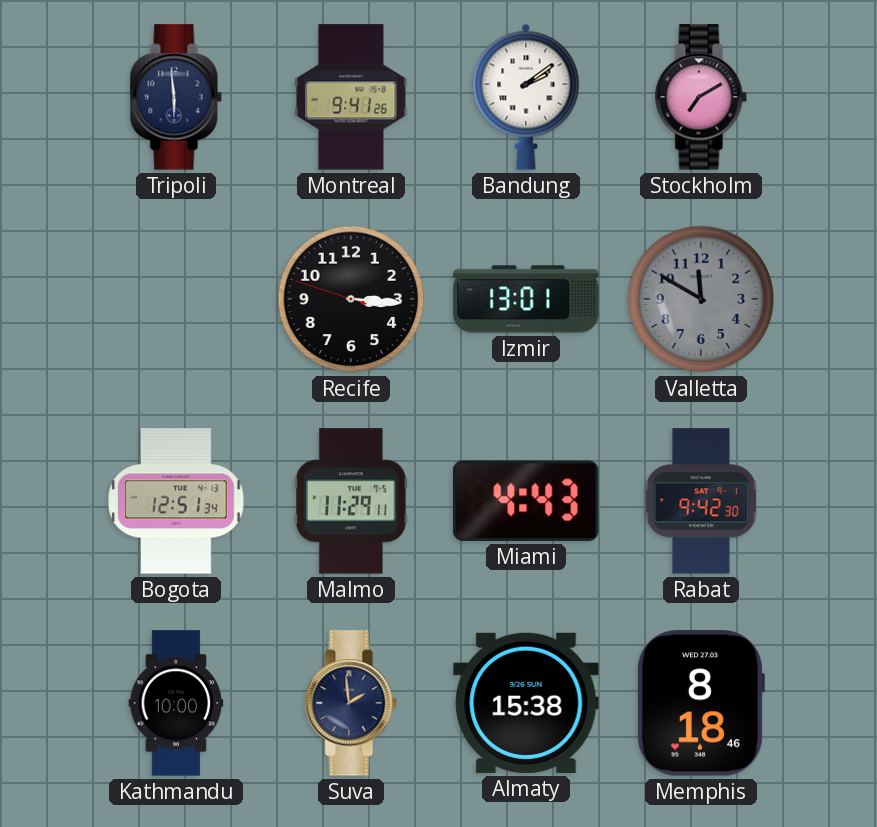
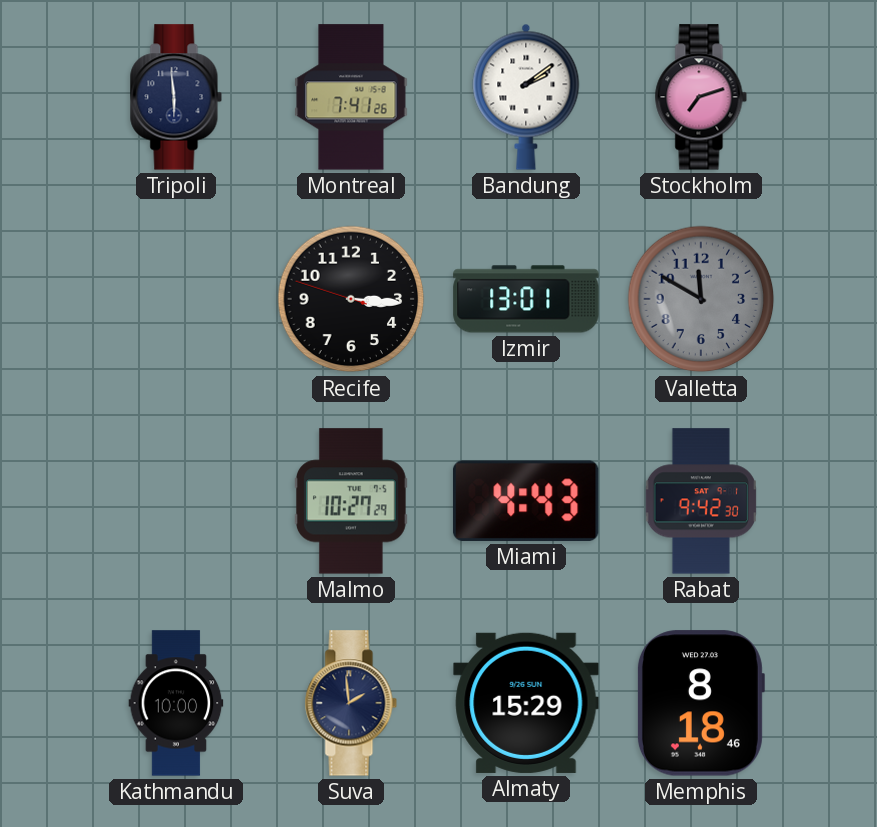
Montreal: 9:41 -> 7:41 (351, 97)
Stockholm: 7:10 -> 7:12 (701, 97)
Bogota: 12:51 -> none (176, 501)
Malmo: 11:29 -> 10:27 (351, 501)
Almaty: 15:38 -> 15:29 (526, 703)
